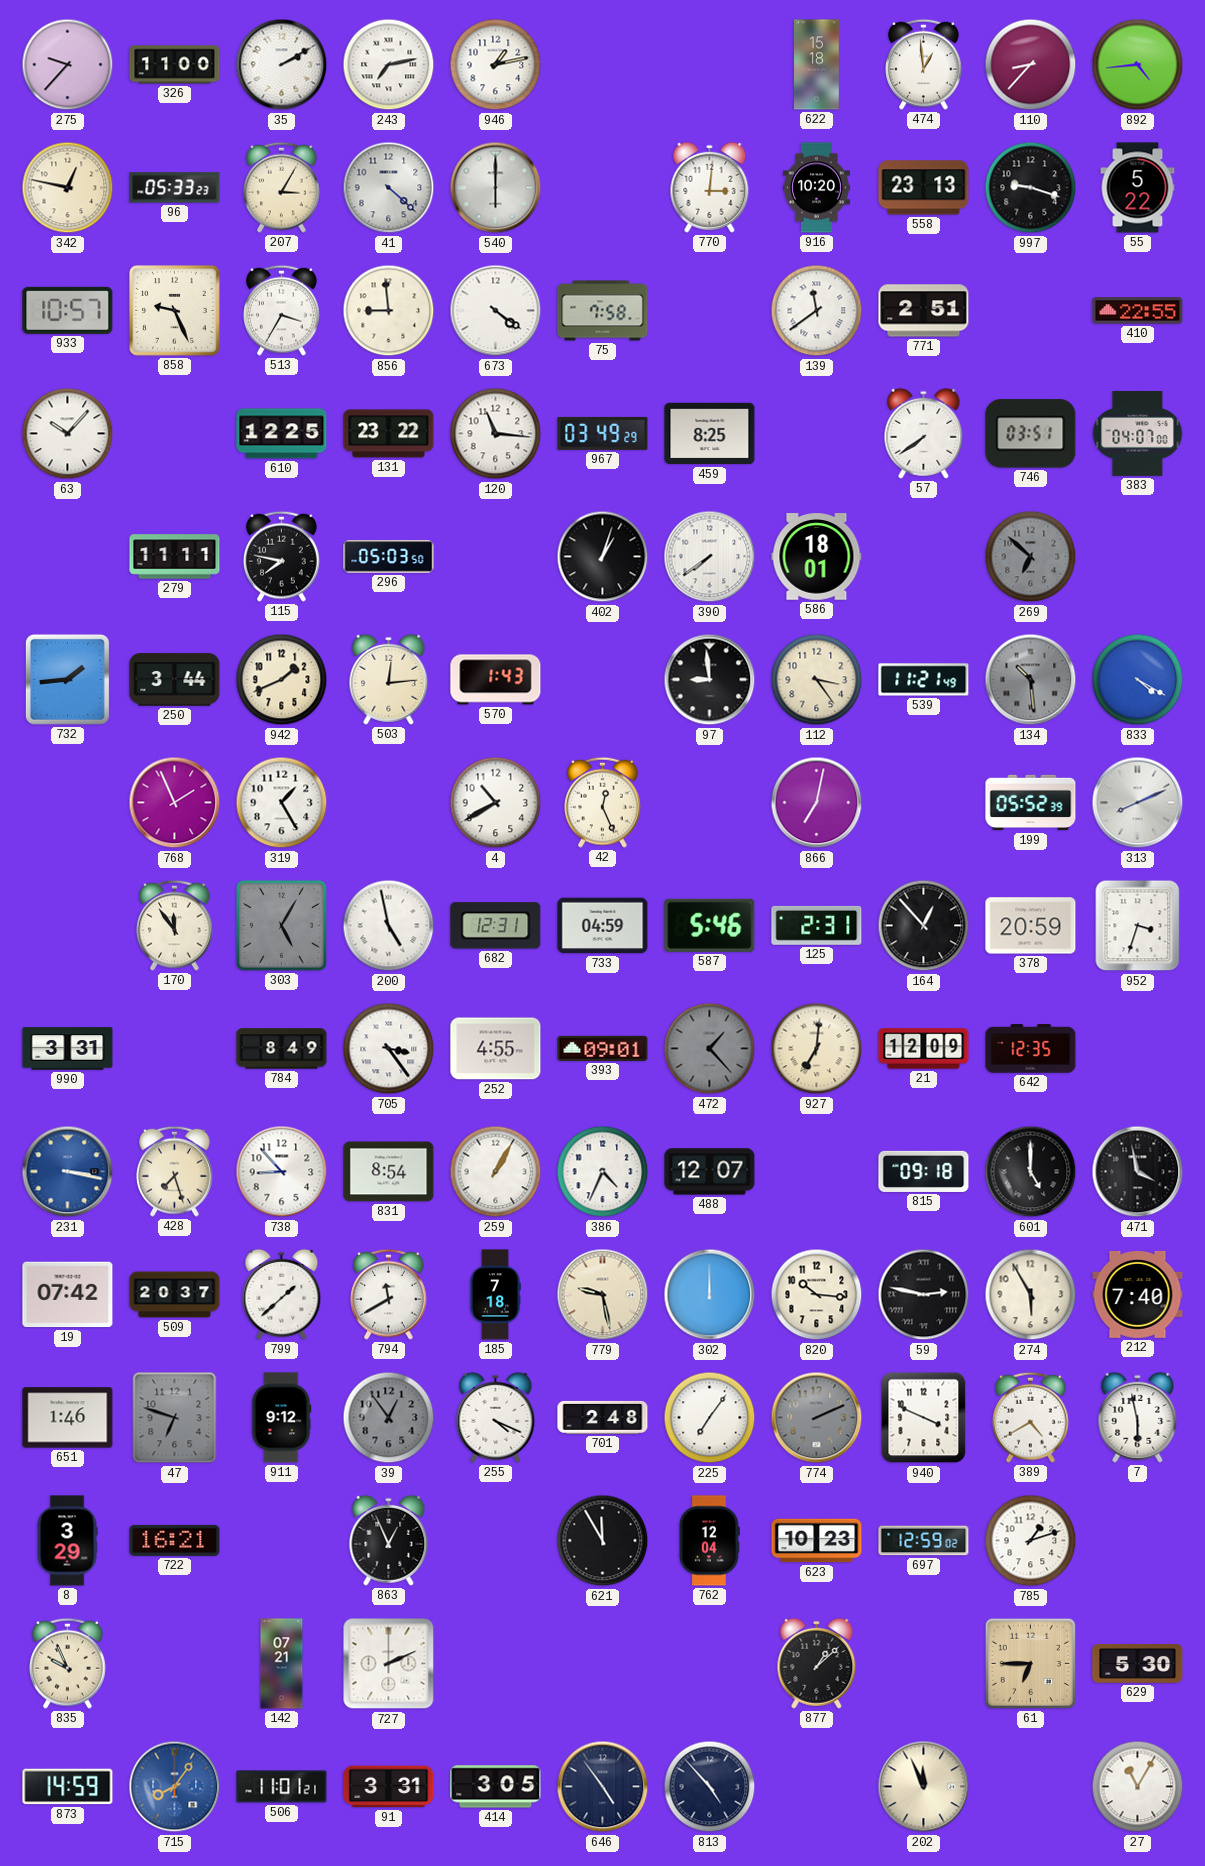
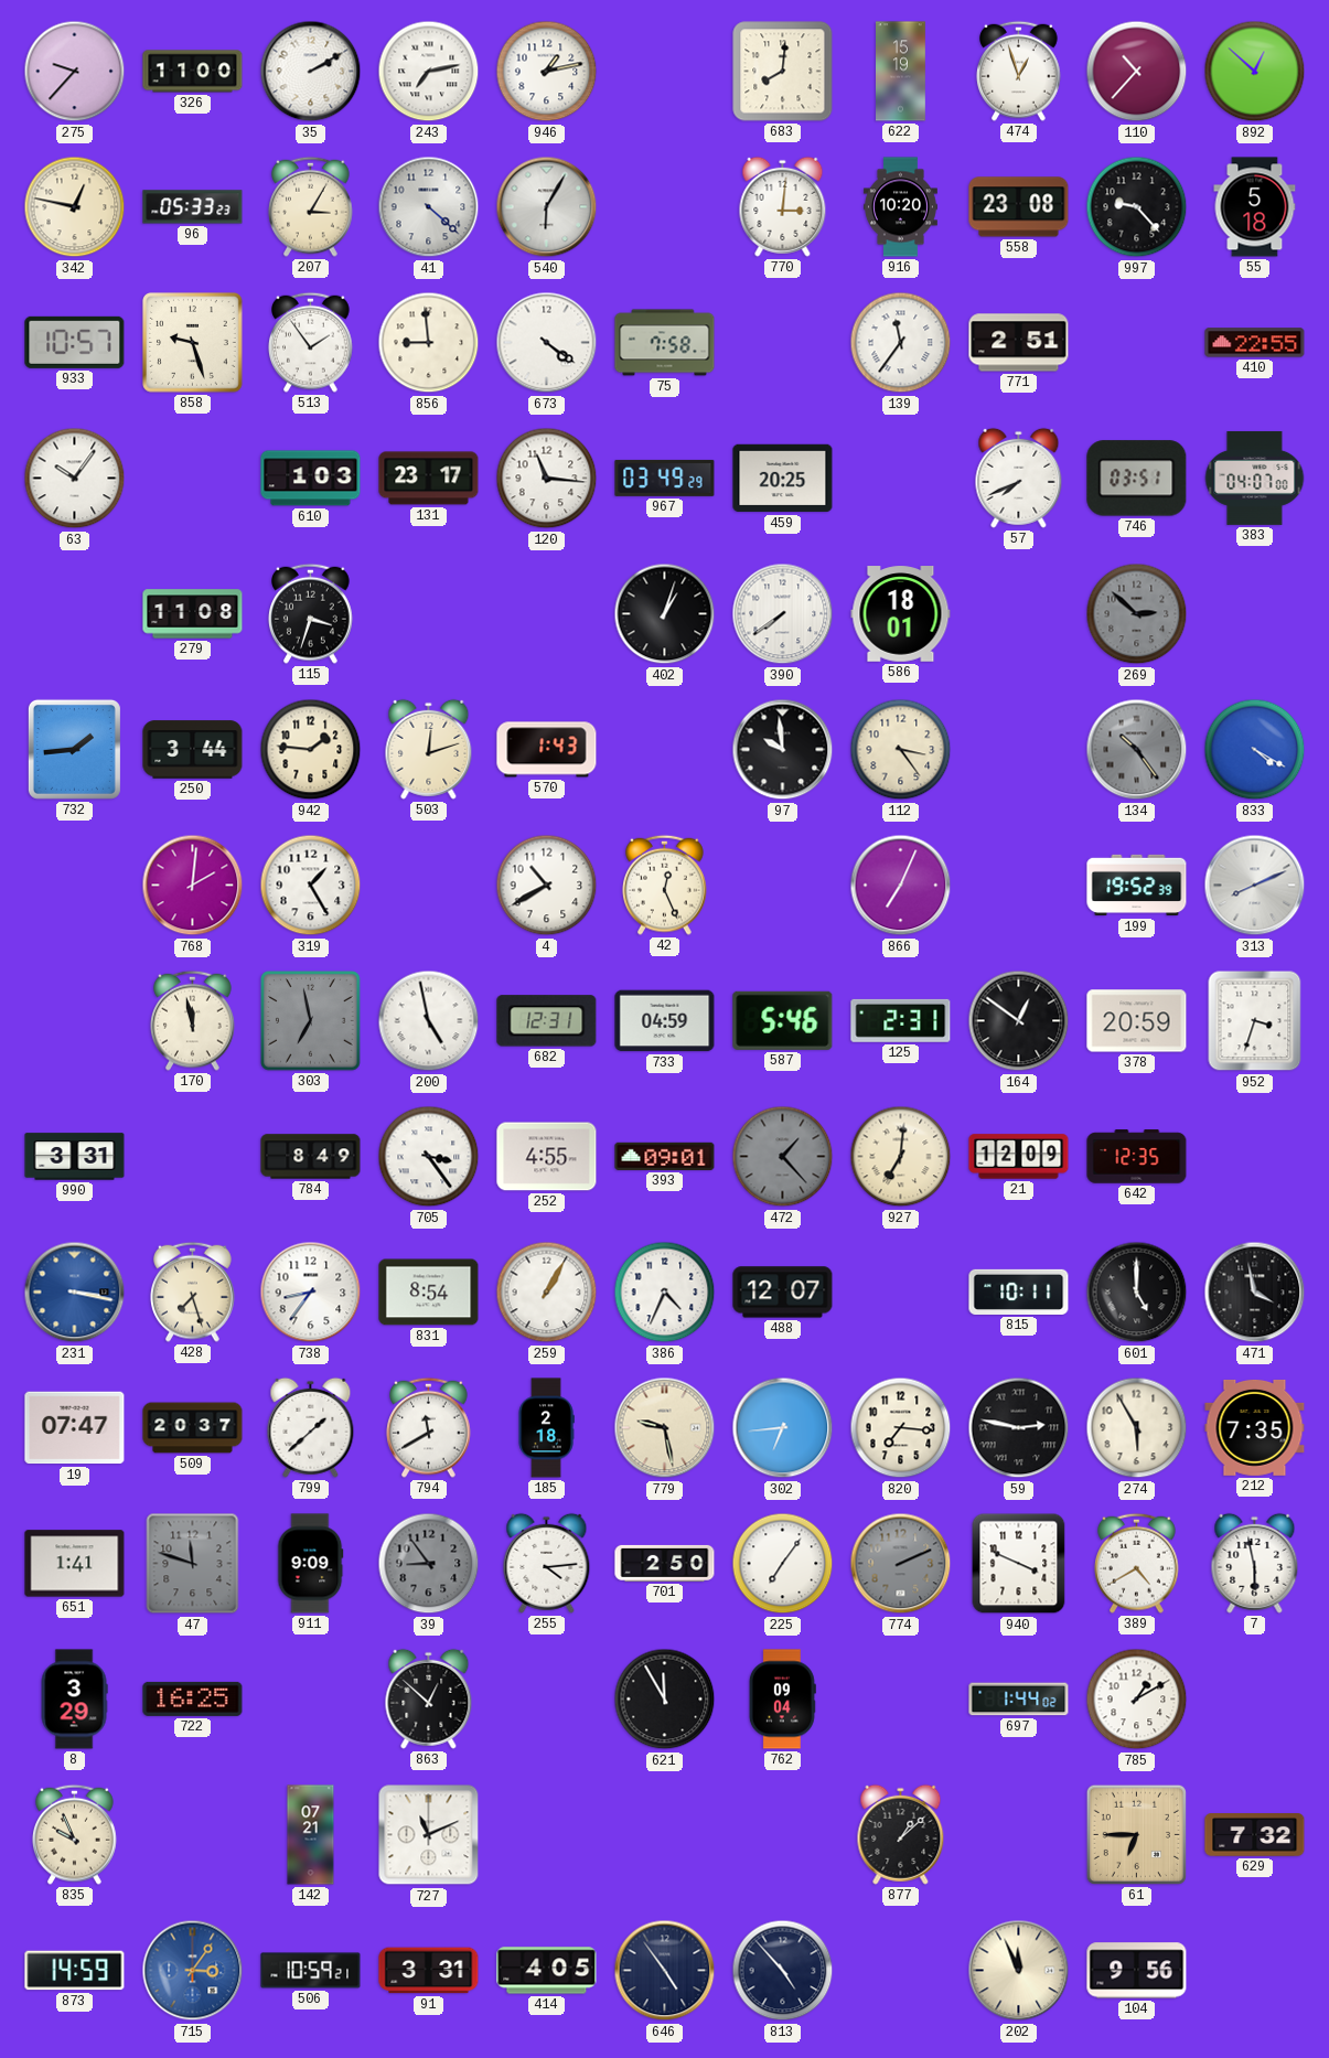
683: none -> 8:01 (783, 72)
622: 15:18 -> 15:19 (901, 72)
474: 12:59 -> 12:57 (1019, 71)
110: 8:37 -> 10:37 (1137, 72)
892: 4:44 -> 12:52 (1255, 72)
540: 6:00 -> 6:05 (547, 207)
558: 23:13 -> 23:08 (1019, 207)
997: 9:18 -> 9:23 (1137, 207)
55: 5:22 -> 5:18 (1255, 207)
858: 9:26 -> 9:27 (193, 343)
513: 3:35 -> 1:54 (311, 342)
139: 11:39 -> 11:36 (901, 343)
63: 10:07 -> 10:06 (75, 479)
610: 12:25 -> 1:03 (311, 479)
131: 23:22 -> 23:17 (429, 479)
459: 8:25 -> 20:25 (783, 479)
57: 7:39 -> 7:41 (1019, 478)
279: 11:11 -> 11:08 (193, 614)
115: 7:47 -> 3:33 (311, 613)
296: 05:03 -> none (389, 557)
269: 6:52 -> 2:52 (1137, 614)
942: 1:41 -> 1:46 (311, 750)
503: 12:14 -> 12:12 (429, 749)
97: 8:59 -> 9:59 (783, 750)
539: 11:21 -> none (924, 680)
134: 10:29 -> 10:24 (1137, 750)
768: 1:56 -> 2:01 (193, 886)
866: 7:02 -> 7:04 (901, 886)
199: 05:52 -> 19:52 (1137, 886)
170: 11:54 -> 11:58 (193, 1020)
303: 5:05 -> 6:58 (311, 1021)
164: 12:53 -> 12:51 (1019, 1021)
738: 8:53 -> 8:36 (311, 1293)
815: 09:18 -> 10:11 (1019, 1291)
19: 07:42 -> 07:47 (75, 1428)
185: 7:18 -> 2:18 (546, 1428)
302: 12:00 -> 6:44 (783, 1428)
820: 10:16 -> 7:16 (901, 1428)
212: 7:40 -> 7:35 (1255, 1427)
651: 1:46 -> 1:41 (75, 1564)
47: 6:48 -> 11:48 (193, 1564)
911: 9:12 -> 9:09 (310, 1564)
39: 12:54 -> 8:54 (429, 1564)
255: 4:19 -> 4:14 (547, 1563)
701: 2:48 -> 2:50 (665, 1563)
722: 16:21 -> 16:25 (193, 1698)
863: 12:56 -> 12:52 (429, 1698)
762: 12:04 -> 09:04 (782, 1700)
623: 10:23 -> none (817, 1541)
697: 12:59 -> 1:44 (1019, 1700)
785: 1:12 -> 1:10 (1137, 1700)
727: 2:11 -> 11:11 (429, 1835)
629: 5:30 -> 7:32 (1255, 1835)
715: 8:06 -> 3:06 (193, 1971)
506: 11:01 -> 10:59 (311, 1971)
414: 3:05 -> 4:05 (547, 1971)
104: none -> 9:56 (1137, 1971)
27: 11:05 -> none (1138, 1787)
